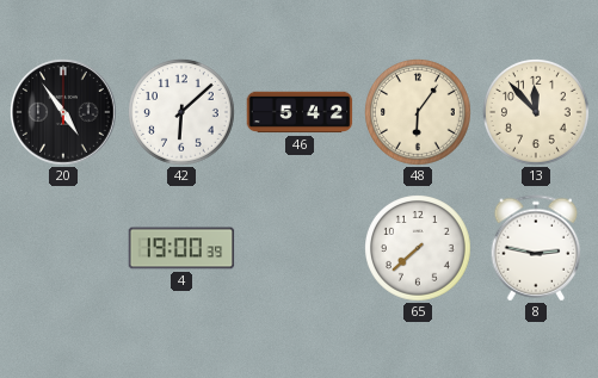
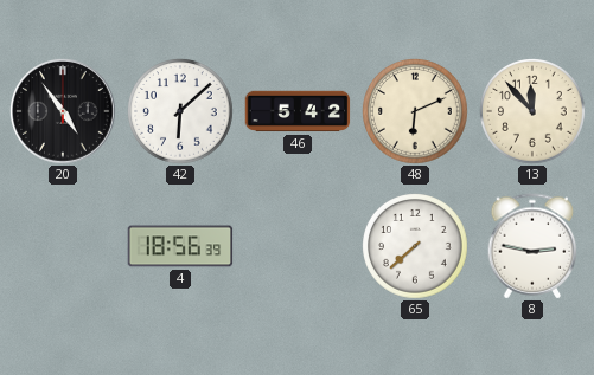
48: 6:06 -> 6:11 (416, 112)
4: 19:00 -> 18:56 (180, 246)
